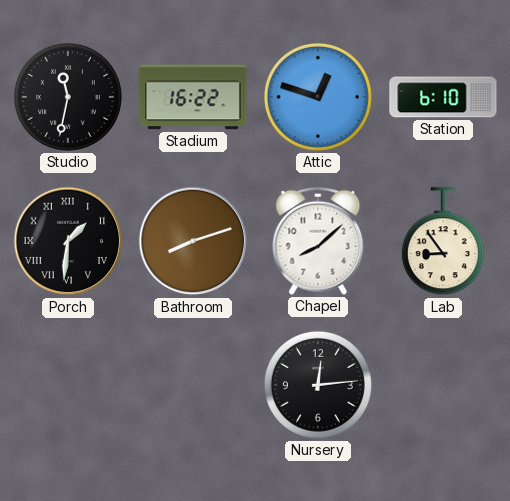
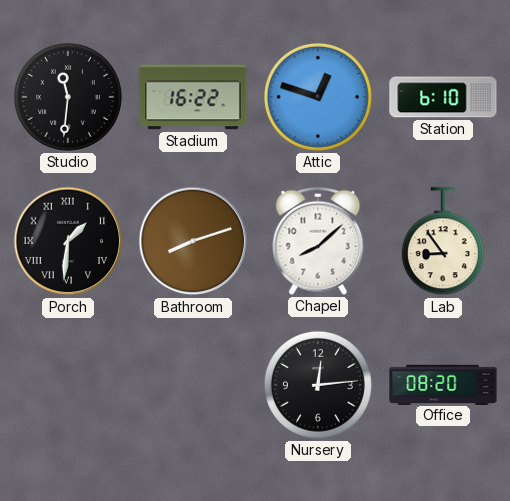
Studio: 11:32 -> 11:31 (68, 97)
Office: none -> 08:20 (443, 384)
